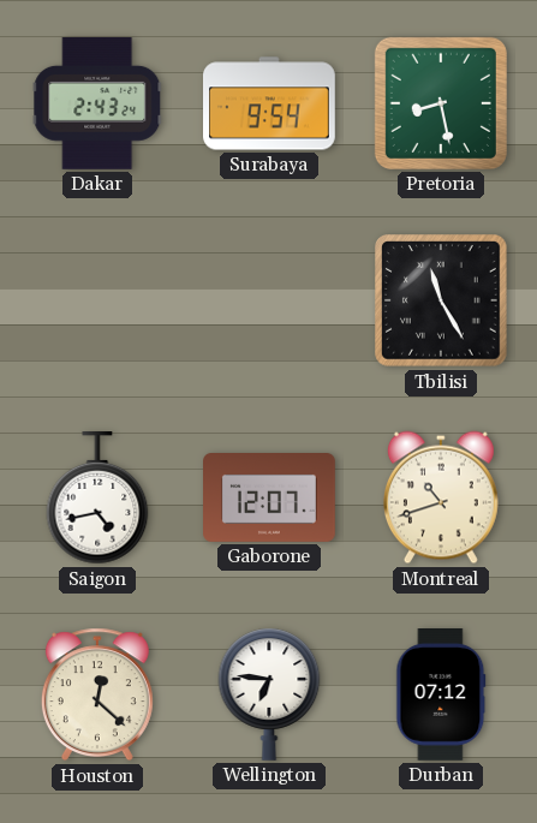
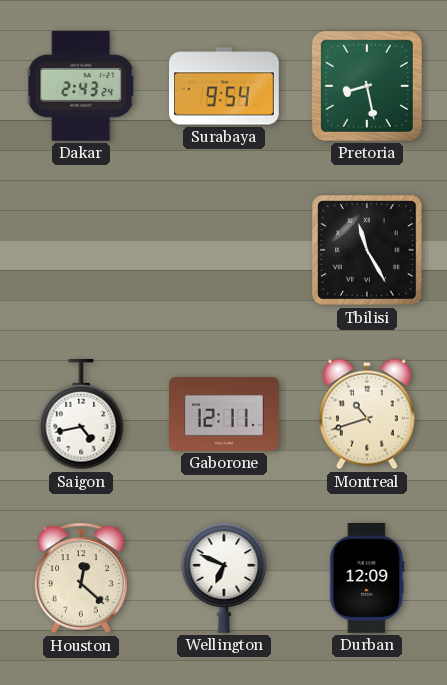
Gaborone: 12:07 -> 12:11 (225, 415)
Wellington: 6:46 -> 6:49 (224, 578)
Durban: 07:12 -> 12:09 (367, 579)
